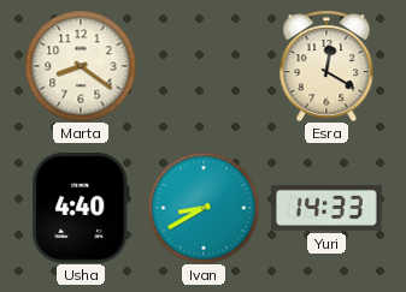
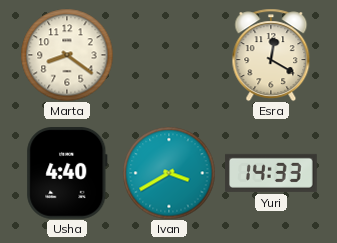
Ivan: 8:40 -> 3:40 (169, 173)
